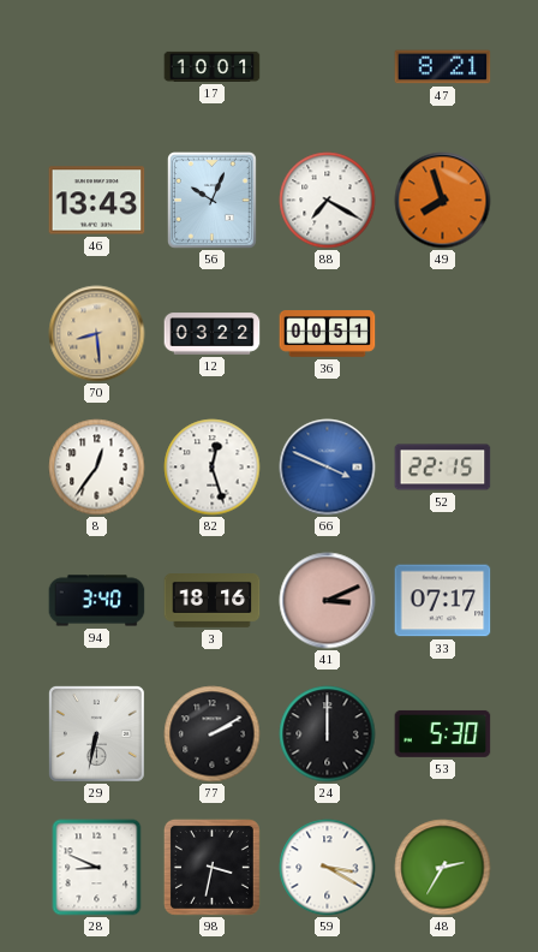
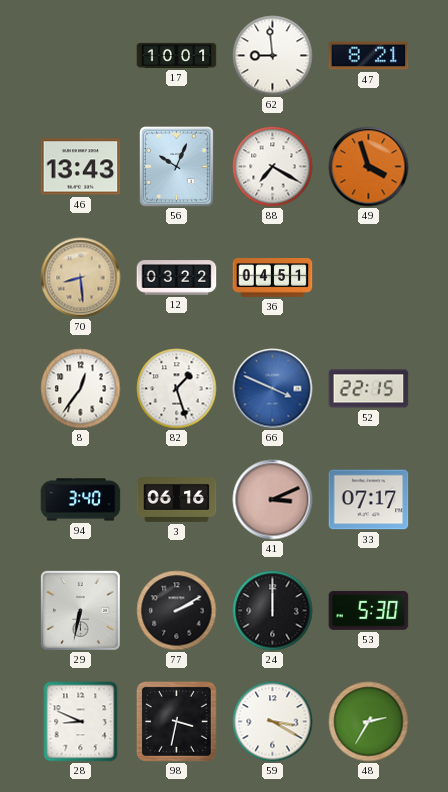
62: none -> 8:59 (273, 56)
49: 7:57 -> 3:57 (369, 167)
36: 00:51 -> 04:51 (273, 278)
82: 12:27 -> 1:27 (177, 389)
3: 18:16 -> 06:16 (177, 500)
